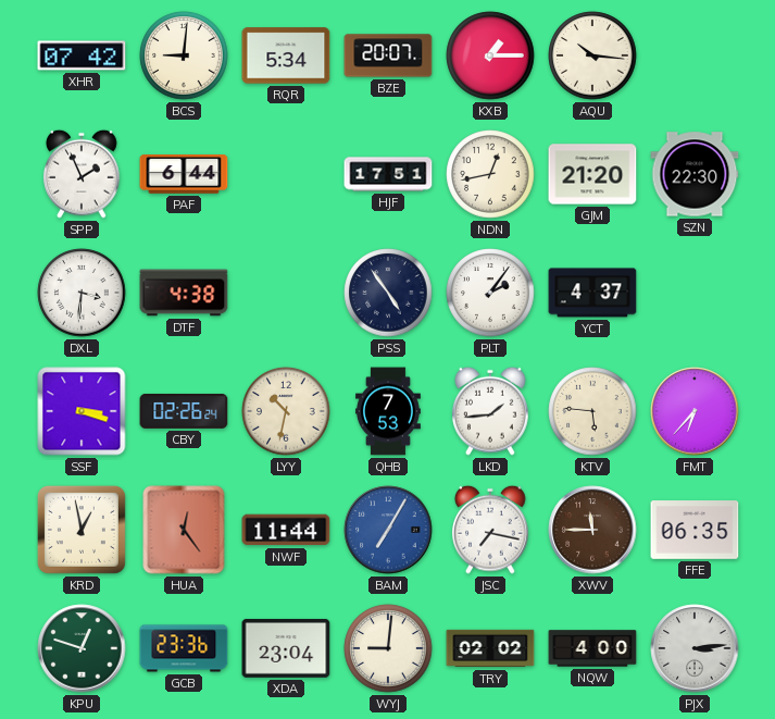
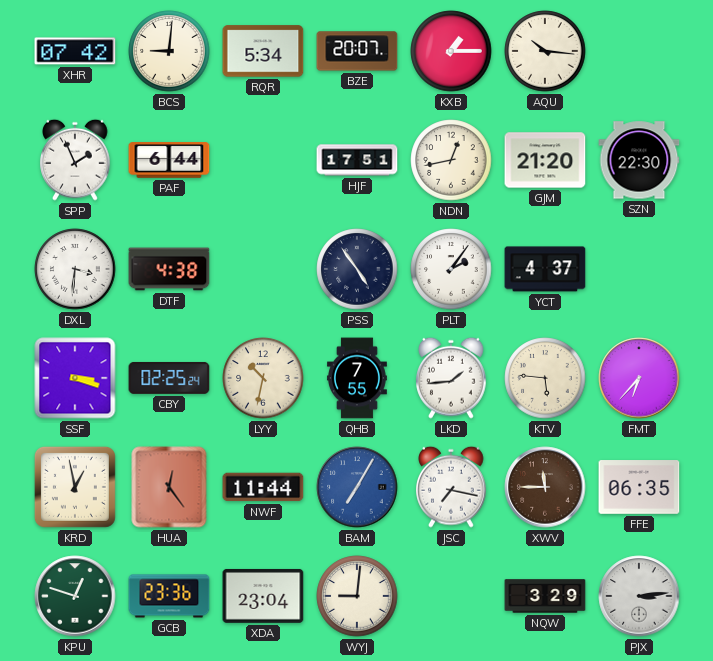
CBY: 02:26 -> 02:25 (169, 378)
QHB: 7:53 -> 7:55 (357, 378)
TRY: 02:02 -> none (490, 648)
NQW: 4:00 -> 3:29 (545, 596)
